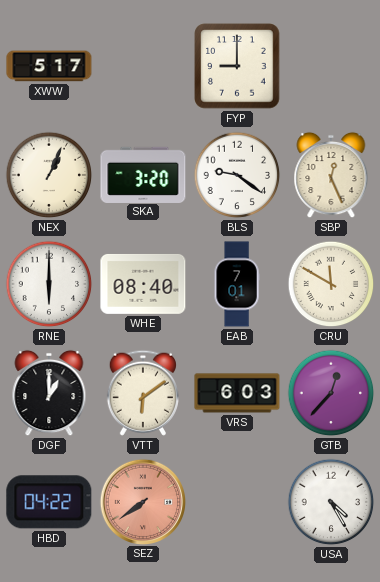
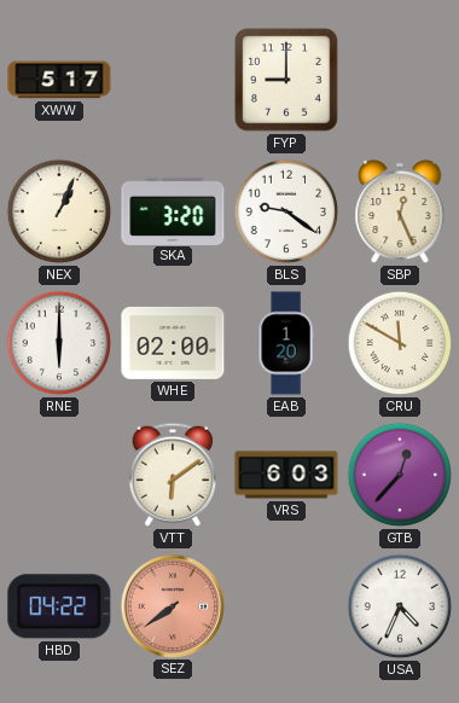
WHE: 08:40 -> 02:00 (173, 343)
EAB: 7:01 -> 1:20 (286, 343)
DGF: 1:00 -> none (49, 393)
USA: 4:25 -> 4:34 (400, 606)
